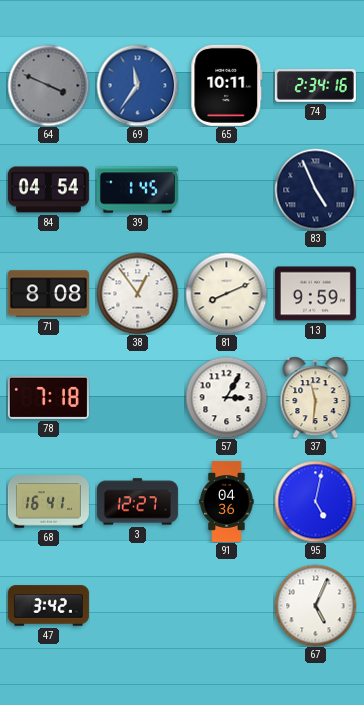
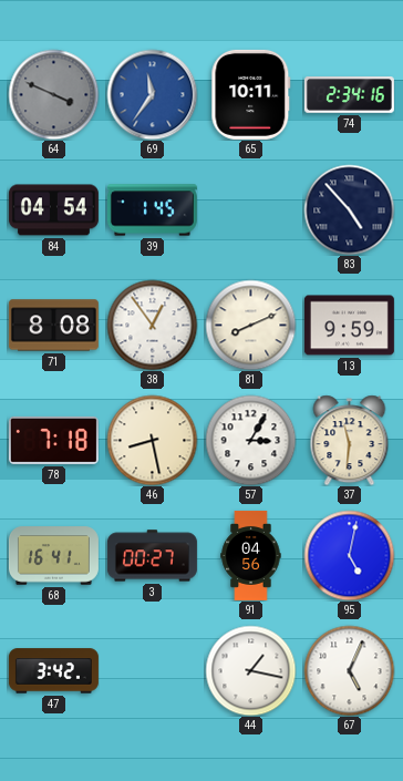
83: 4:56 -> 4:53 (349, 209)
46: none -> 8:28 (152, 440)
3: 12:27 -> 00:27 (152, 556)
91: 04:36 -> 04:56 (251, 555)
44: none -> 1:17 (250, 670)
